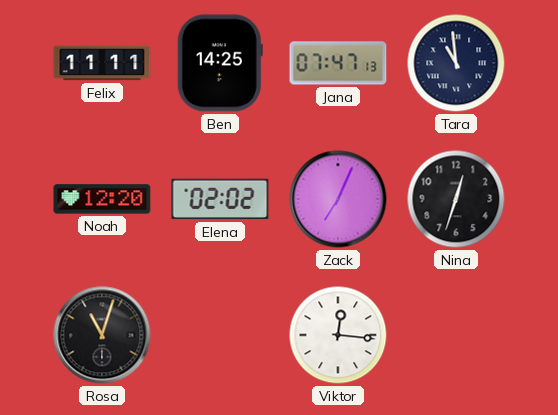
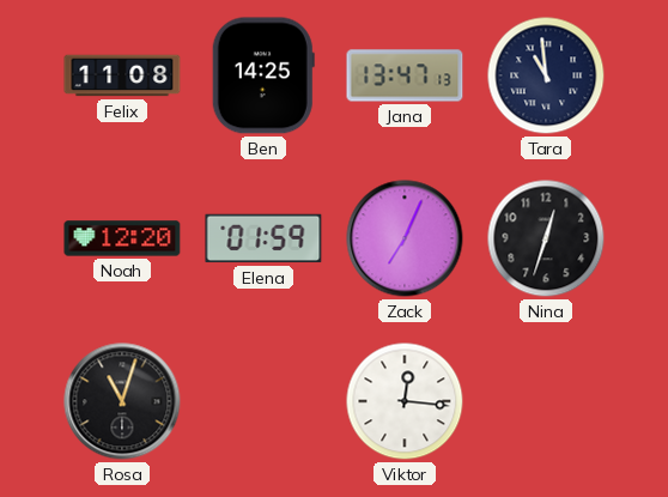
Felix: 11:11 -> 11:08 (122, 75)
Jana: 07:47 -> 13:47 (405, 75)
Elena: 02:02 -> 01:59 (263, 238)
